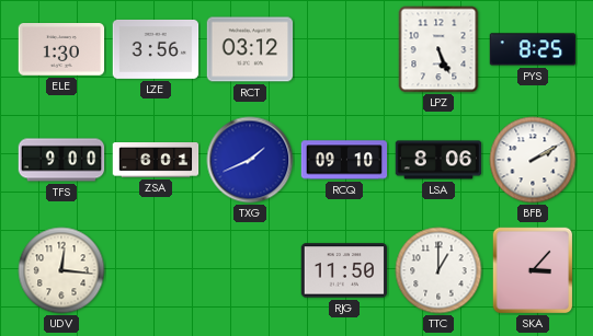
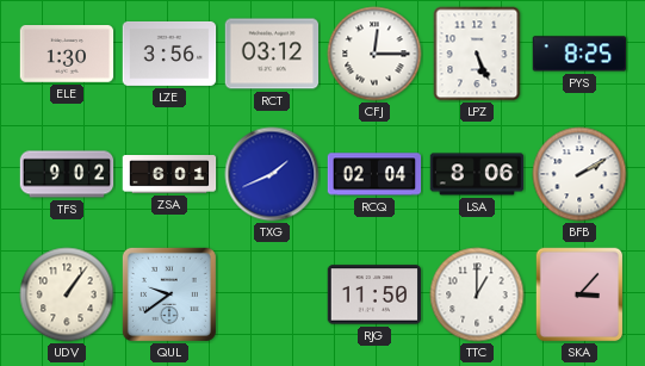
CFJ: none -> 12:15 (374, 54)
TFS: 9:00 -> 9:02 (67, 174)
RCQ: 09:10 -> 02:04 (374, 174)
UDV: 12:16 -> 1:06 (67, 294)
QUL: none -> 9:39 (169, 294)
